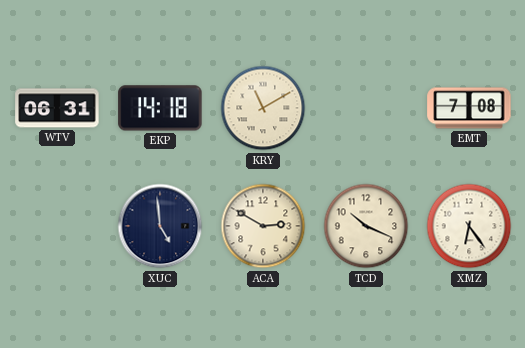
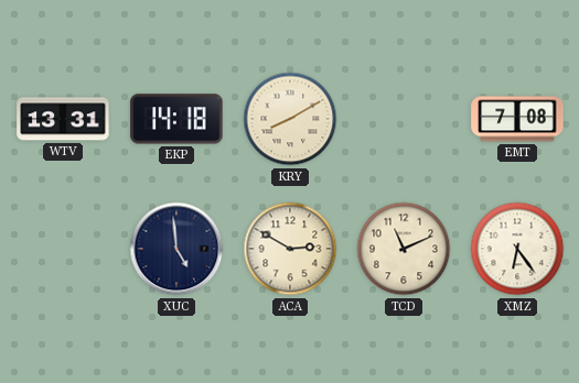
WTV: 06:31 -> 13:31 (63, 119)
KRY: 11:10 -> 8:10 (290, 119)
TCD: 10:19 -> 11:11 (404, 249)
